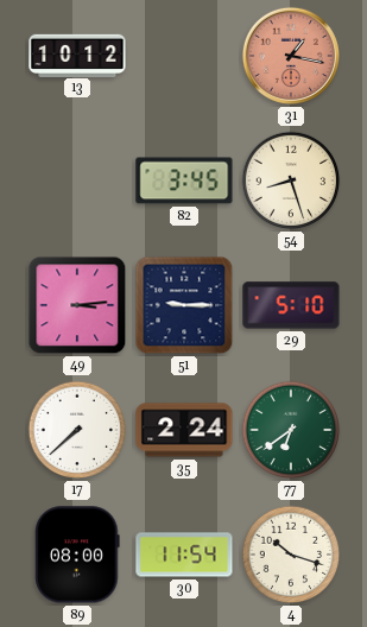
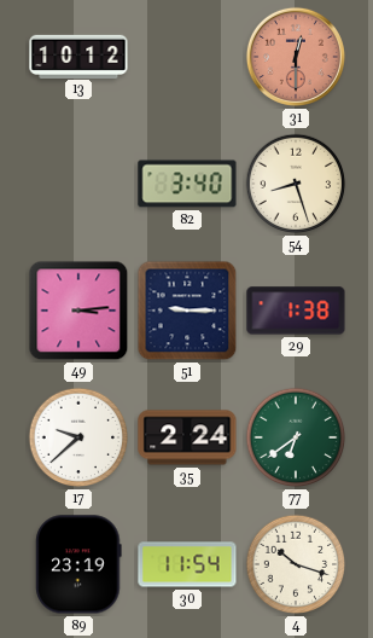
31: 1:17 -> 12:30 (296, 57)
82: 3:45 -> 3:40 (187, 184)
29: 5:10 -> 1:38 (296, 311)
17: 7:38 -> 9:38 (78, 437)
89: 08:00 -> 23:19 (78, 564)
